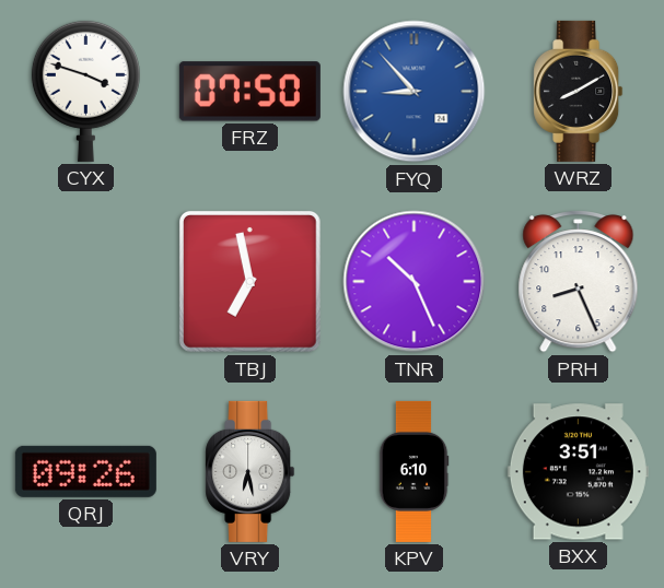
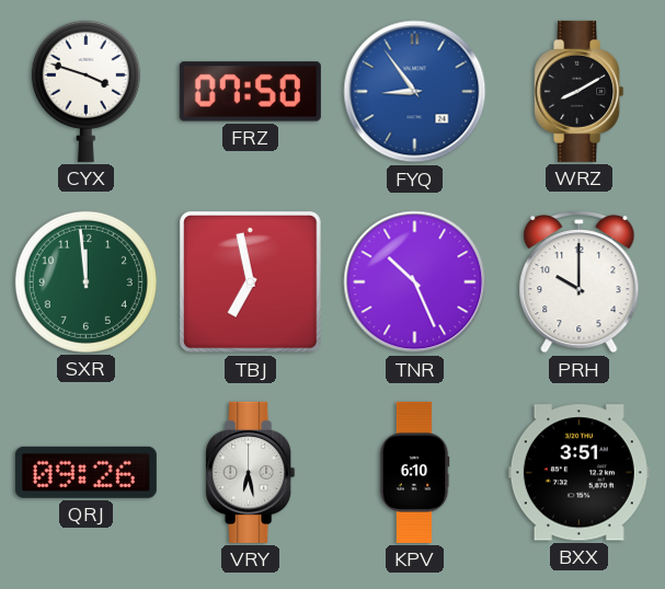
FYQ: 8:53 -> 8:54 (415, 92)
SXR: none -> 11:59 (85, 281)
PRH: 8:26 -> 10:00 (580, 282)
